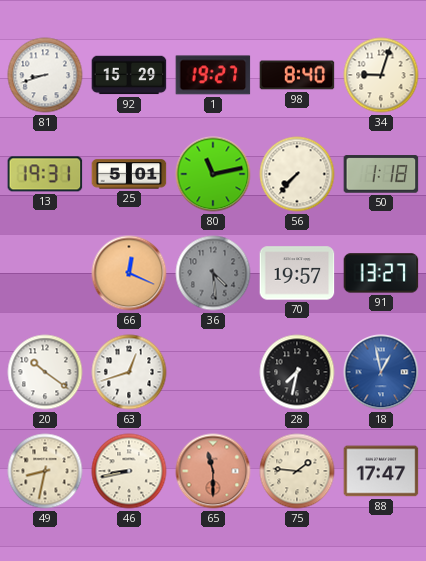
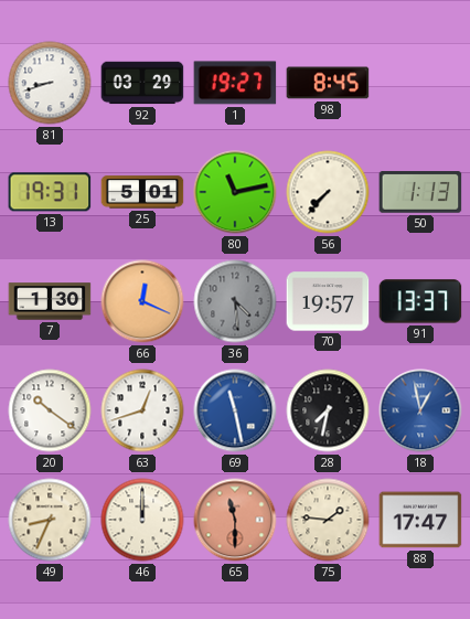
92: 15:29 -> 03:29 (142, 83)
98: 8:40 -> 8:45 (328, 83)
34: 9:03 -> none (381, 75)
50: 1:18 -> 1:13 (420, 192)
7: none -> 1:30 (50, 301)
91: 13:27 -> 13:37 (420, 301)
69: none -> 11:28 (235, 410)
49: 8:32 -> 8:34 (50, 520)
46: 8:43 -> 12:00 (142, 520)
